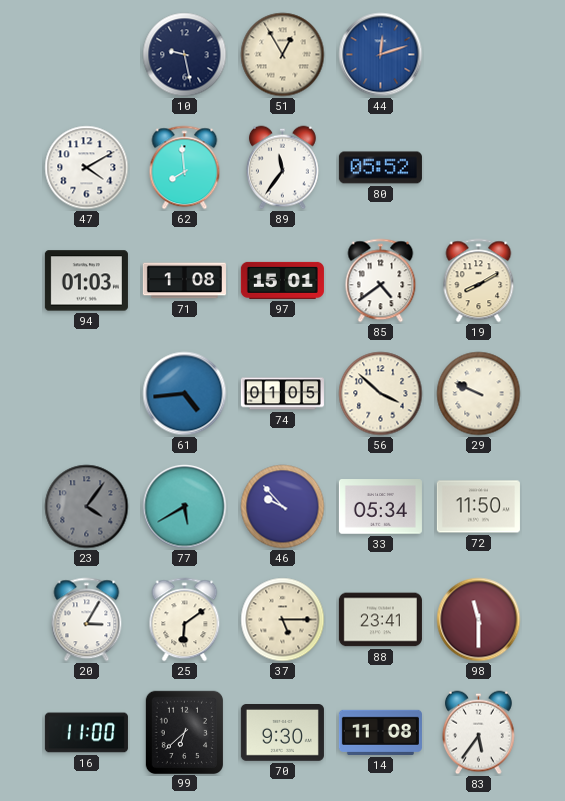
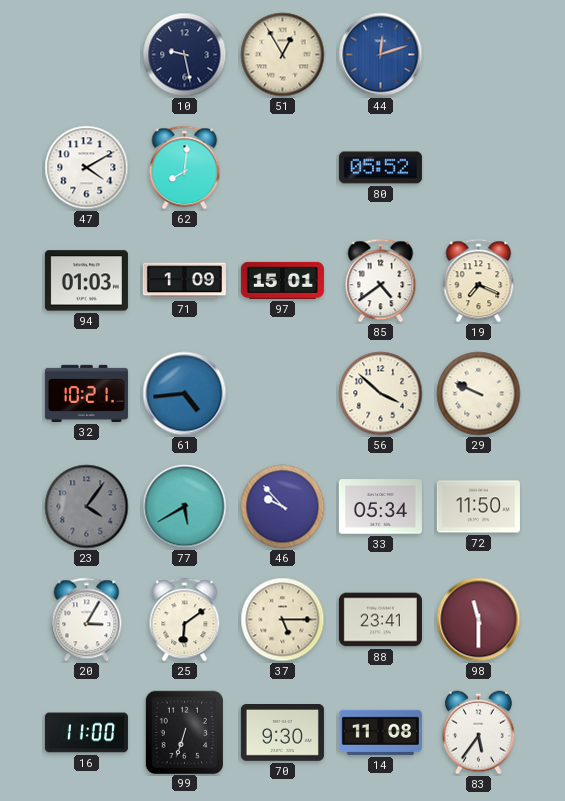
62: 7:59 -> 8:01 (185, 168)
89: 11:36 -> none (282, 168)
71: 1:08 -> 1:09 (184, 281)
19: 8:10 -> 7:19 (479, 281)
32: none -> 10:21 (86, 393)
74: 01:05 -> none (282, 394)
99: 6:38 -> 6:33 (184, 732)
